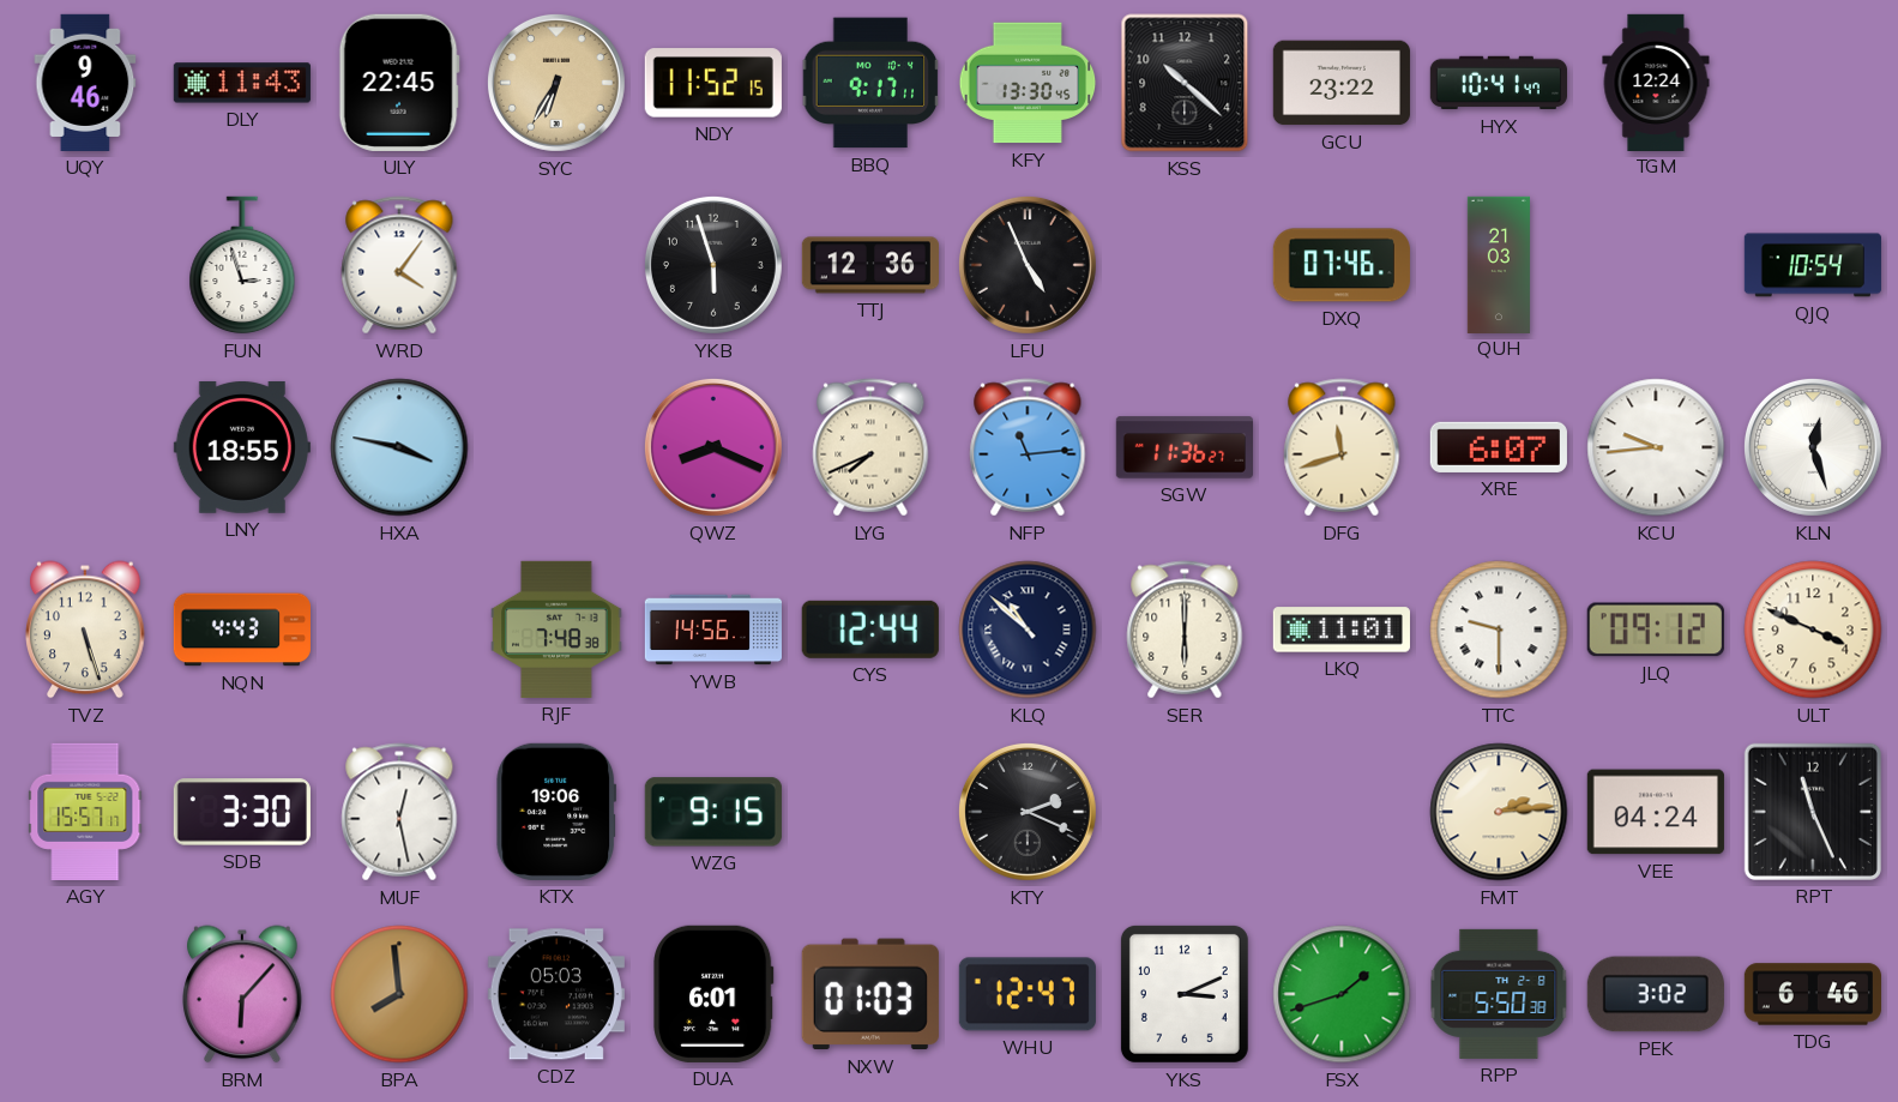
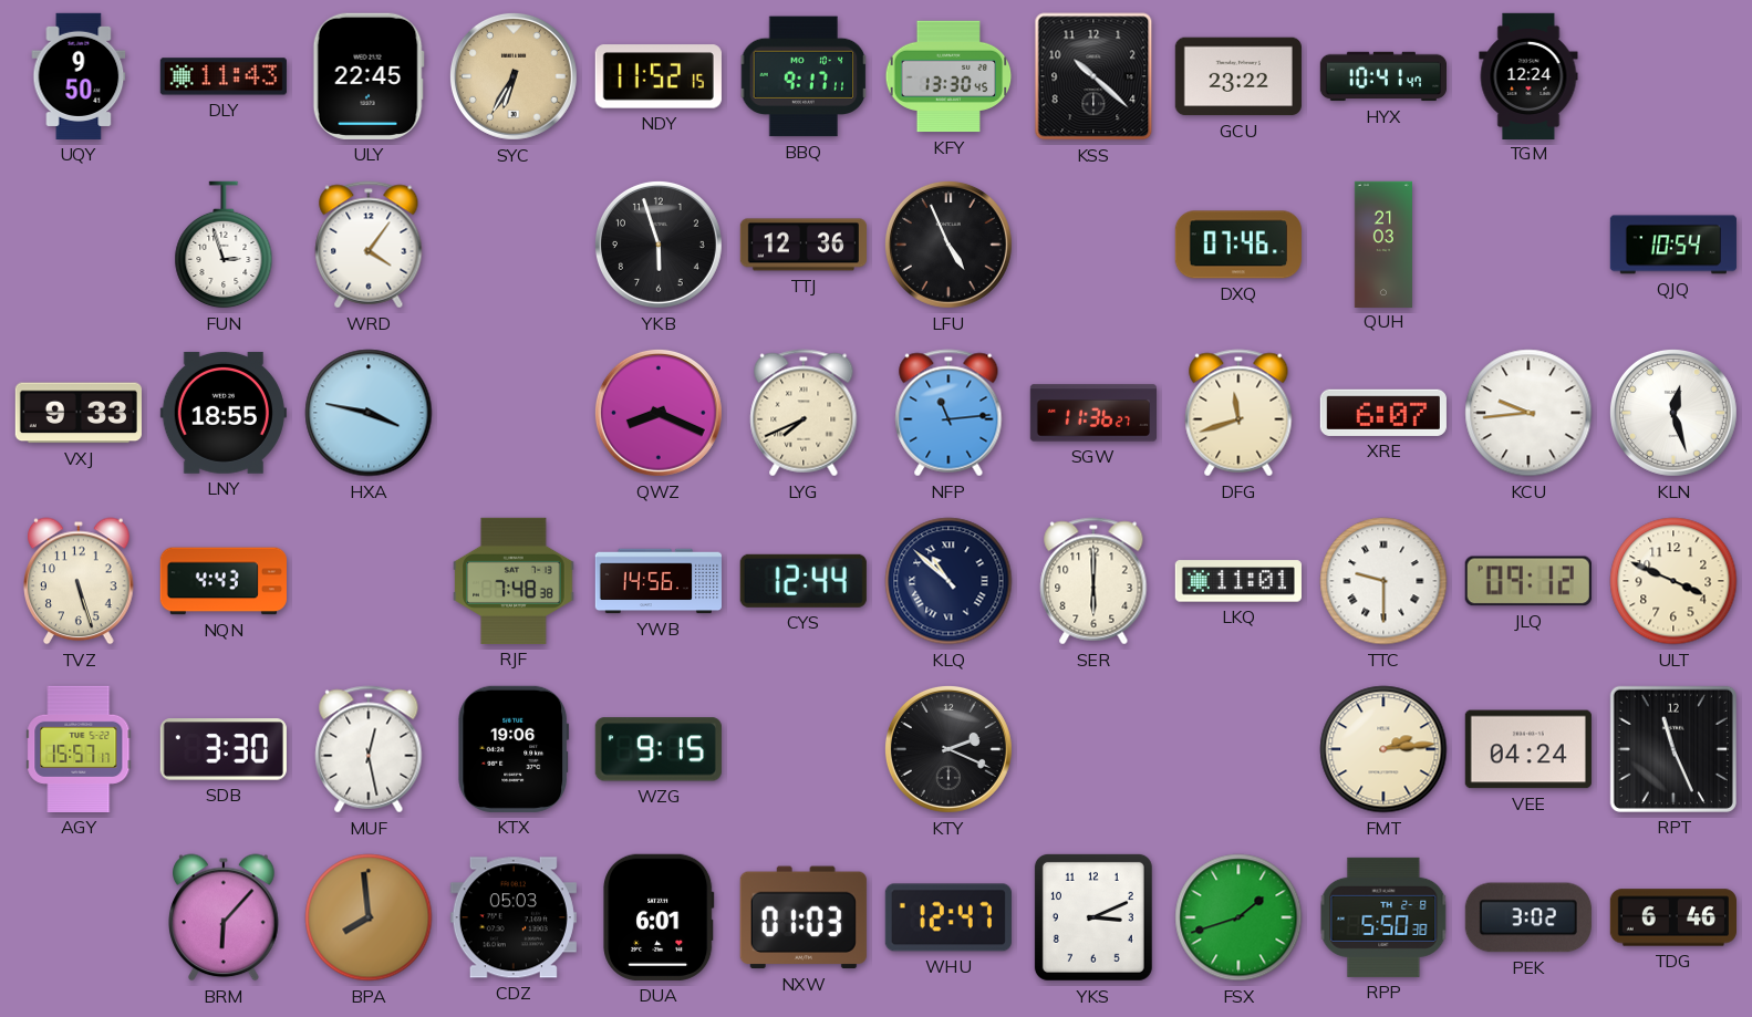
UQY: 9:46 -> 9:50 (79, 76)
VXJ: none -> 9:33 (79, 413)
